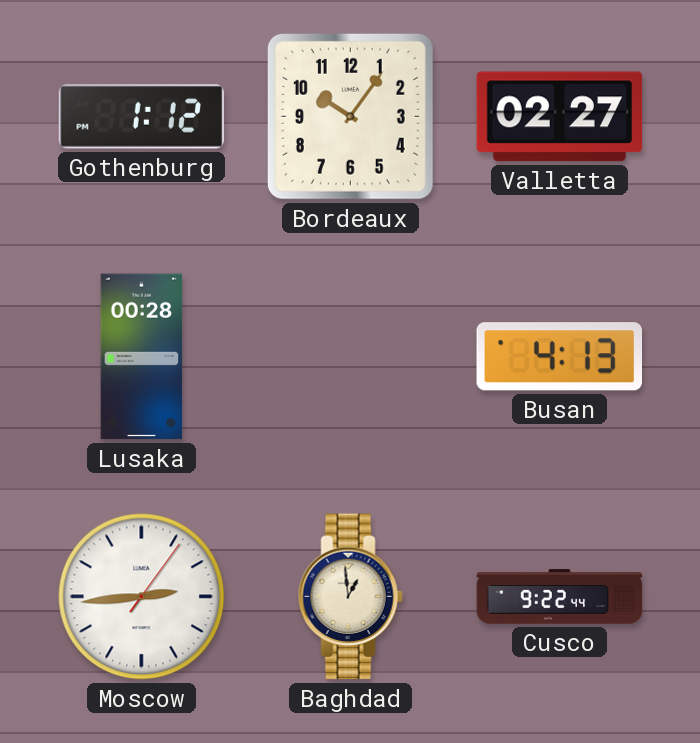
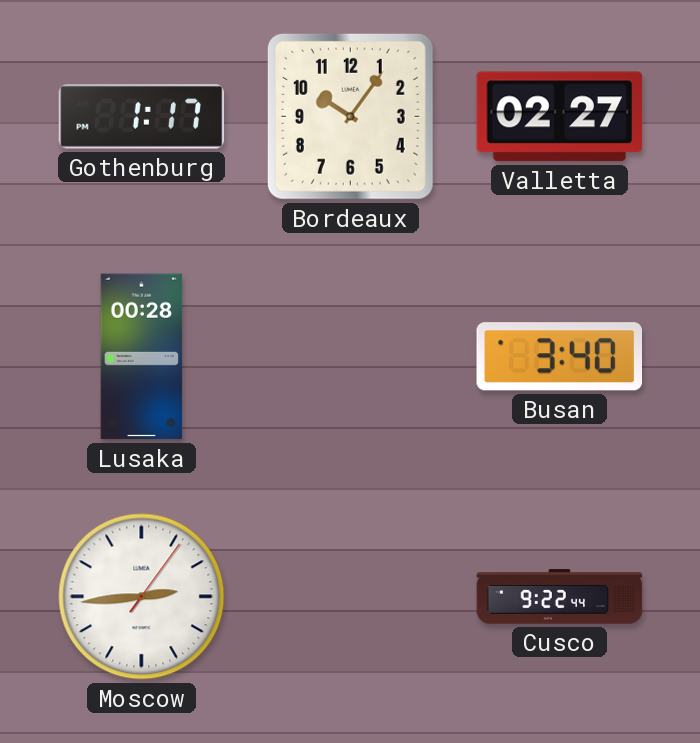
Gothenburg: 1:12 -> 1:17 (142, 117)
Busan: 4:13 -> 3:40 (559, 357)
Baghdad: 12:59 -> none (350, 597)
